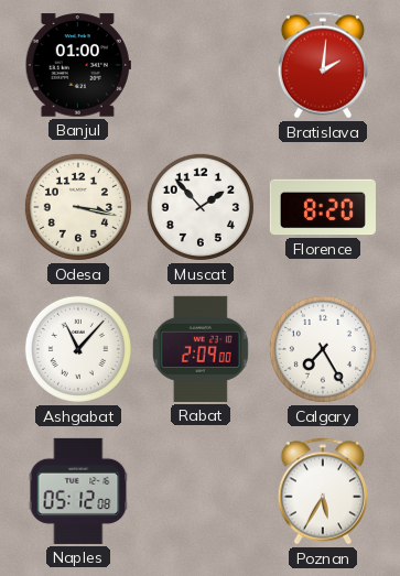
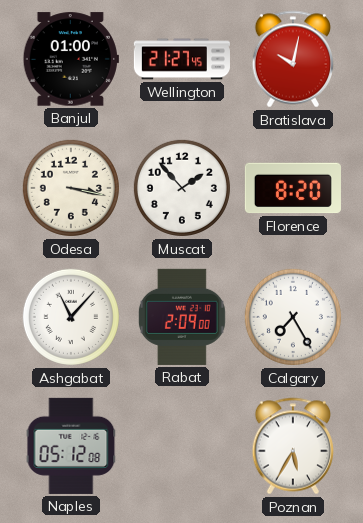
Wellington: none -> 21:27 (182, 59)
Bratislava: 2:01 -> 10:02 (293, 59)
